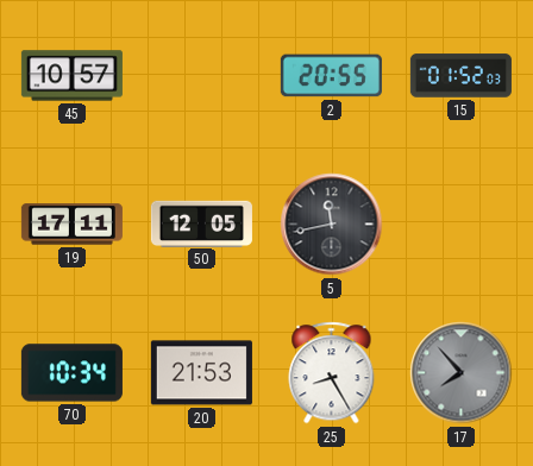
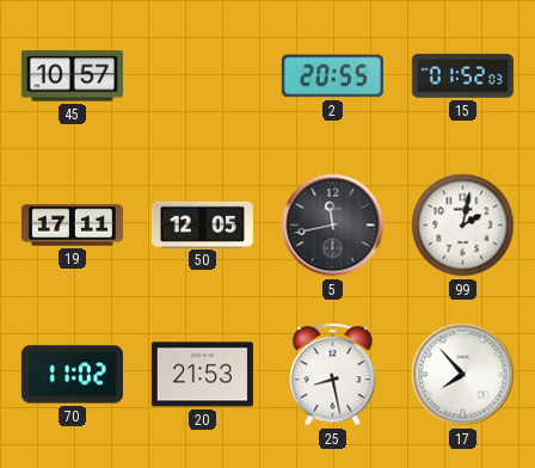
99: none -> 2:02 (463, 226)
70: 10:34 -> 11:02 (72, 375)
25: 8:25 -> 8:28 (333, 375)
17 dial: grey -> white (463, 375)
